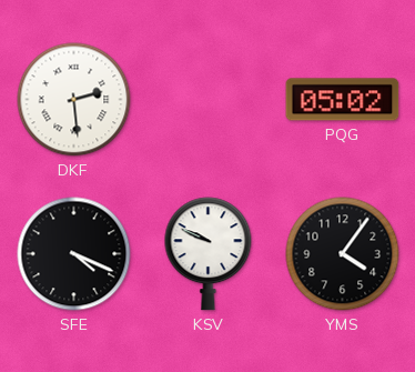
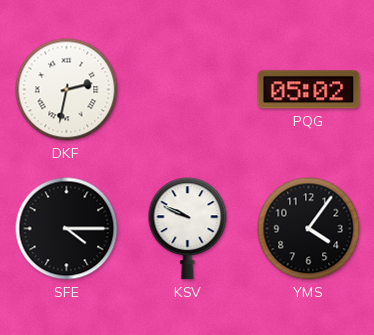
DKF: 2:29 -> 2:32 (67, 90)
SFE: 4:19 -> 4:15 (67, 229)
